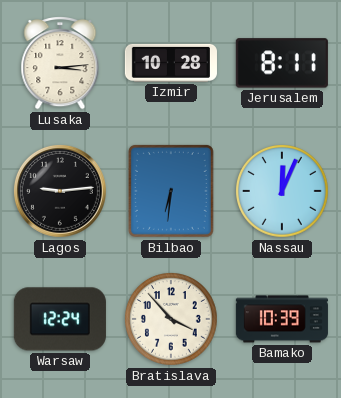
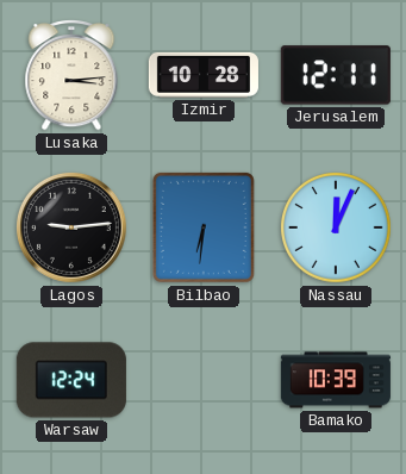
Jerusalem: 8:11 -> 12:11 (336, 75)
Bratislava: 3:53 -> none (172, 320)
